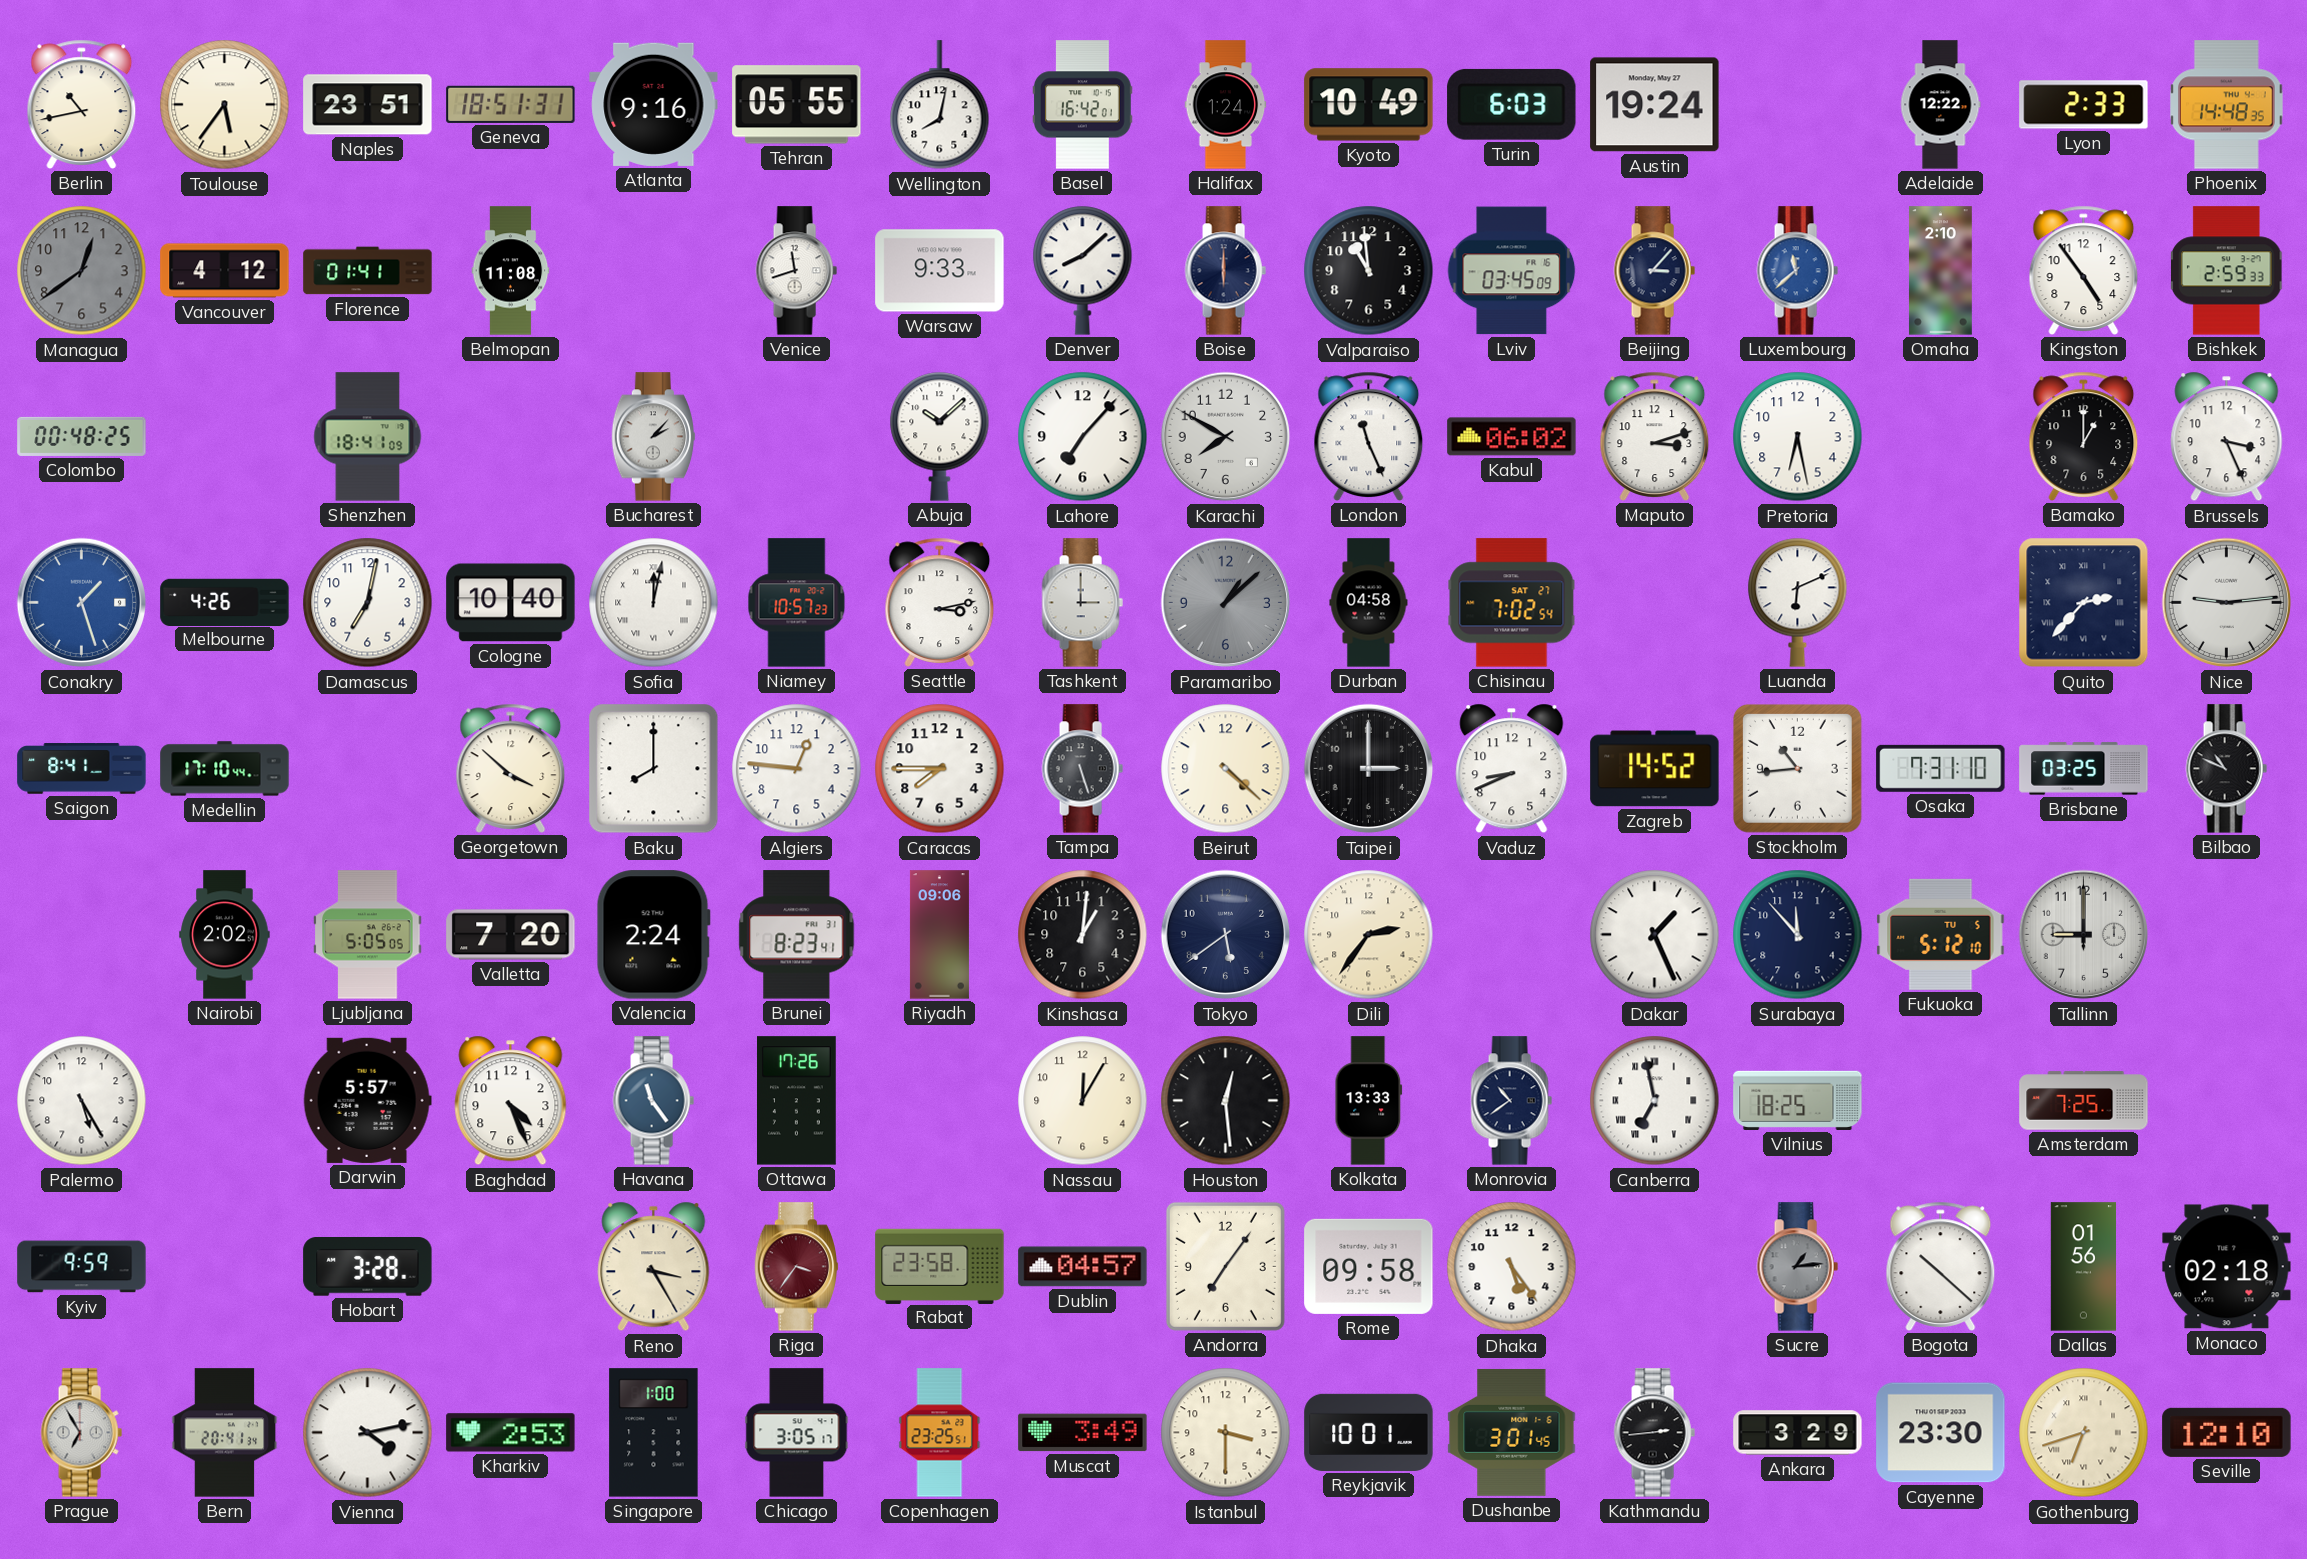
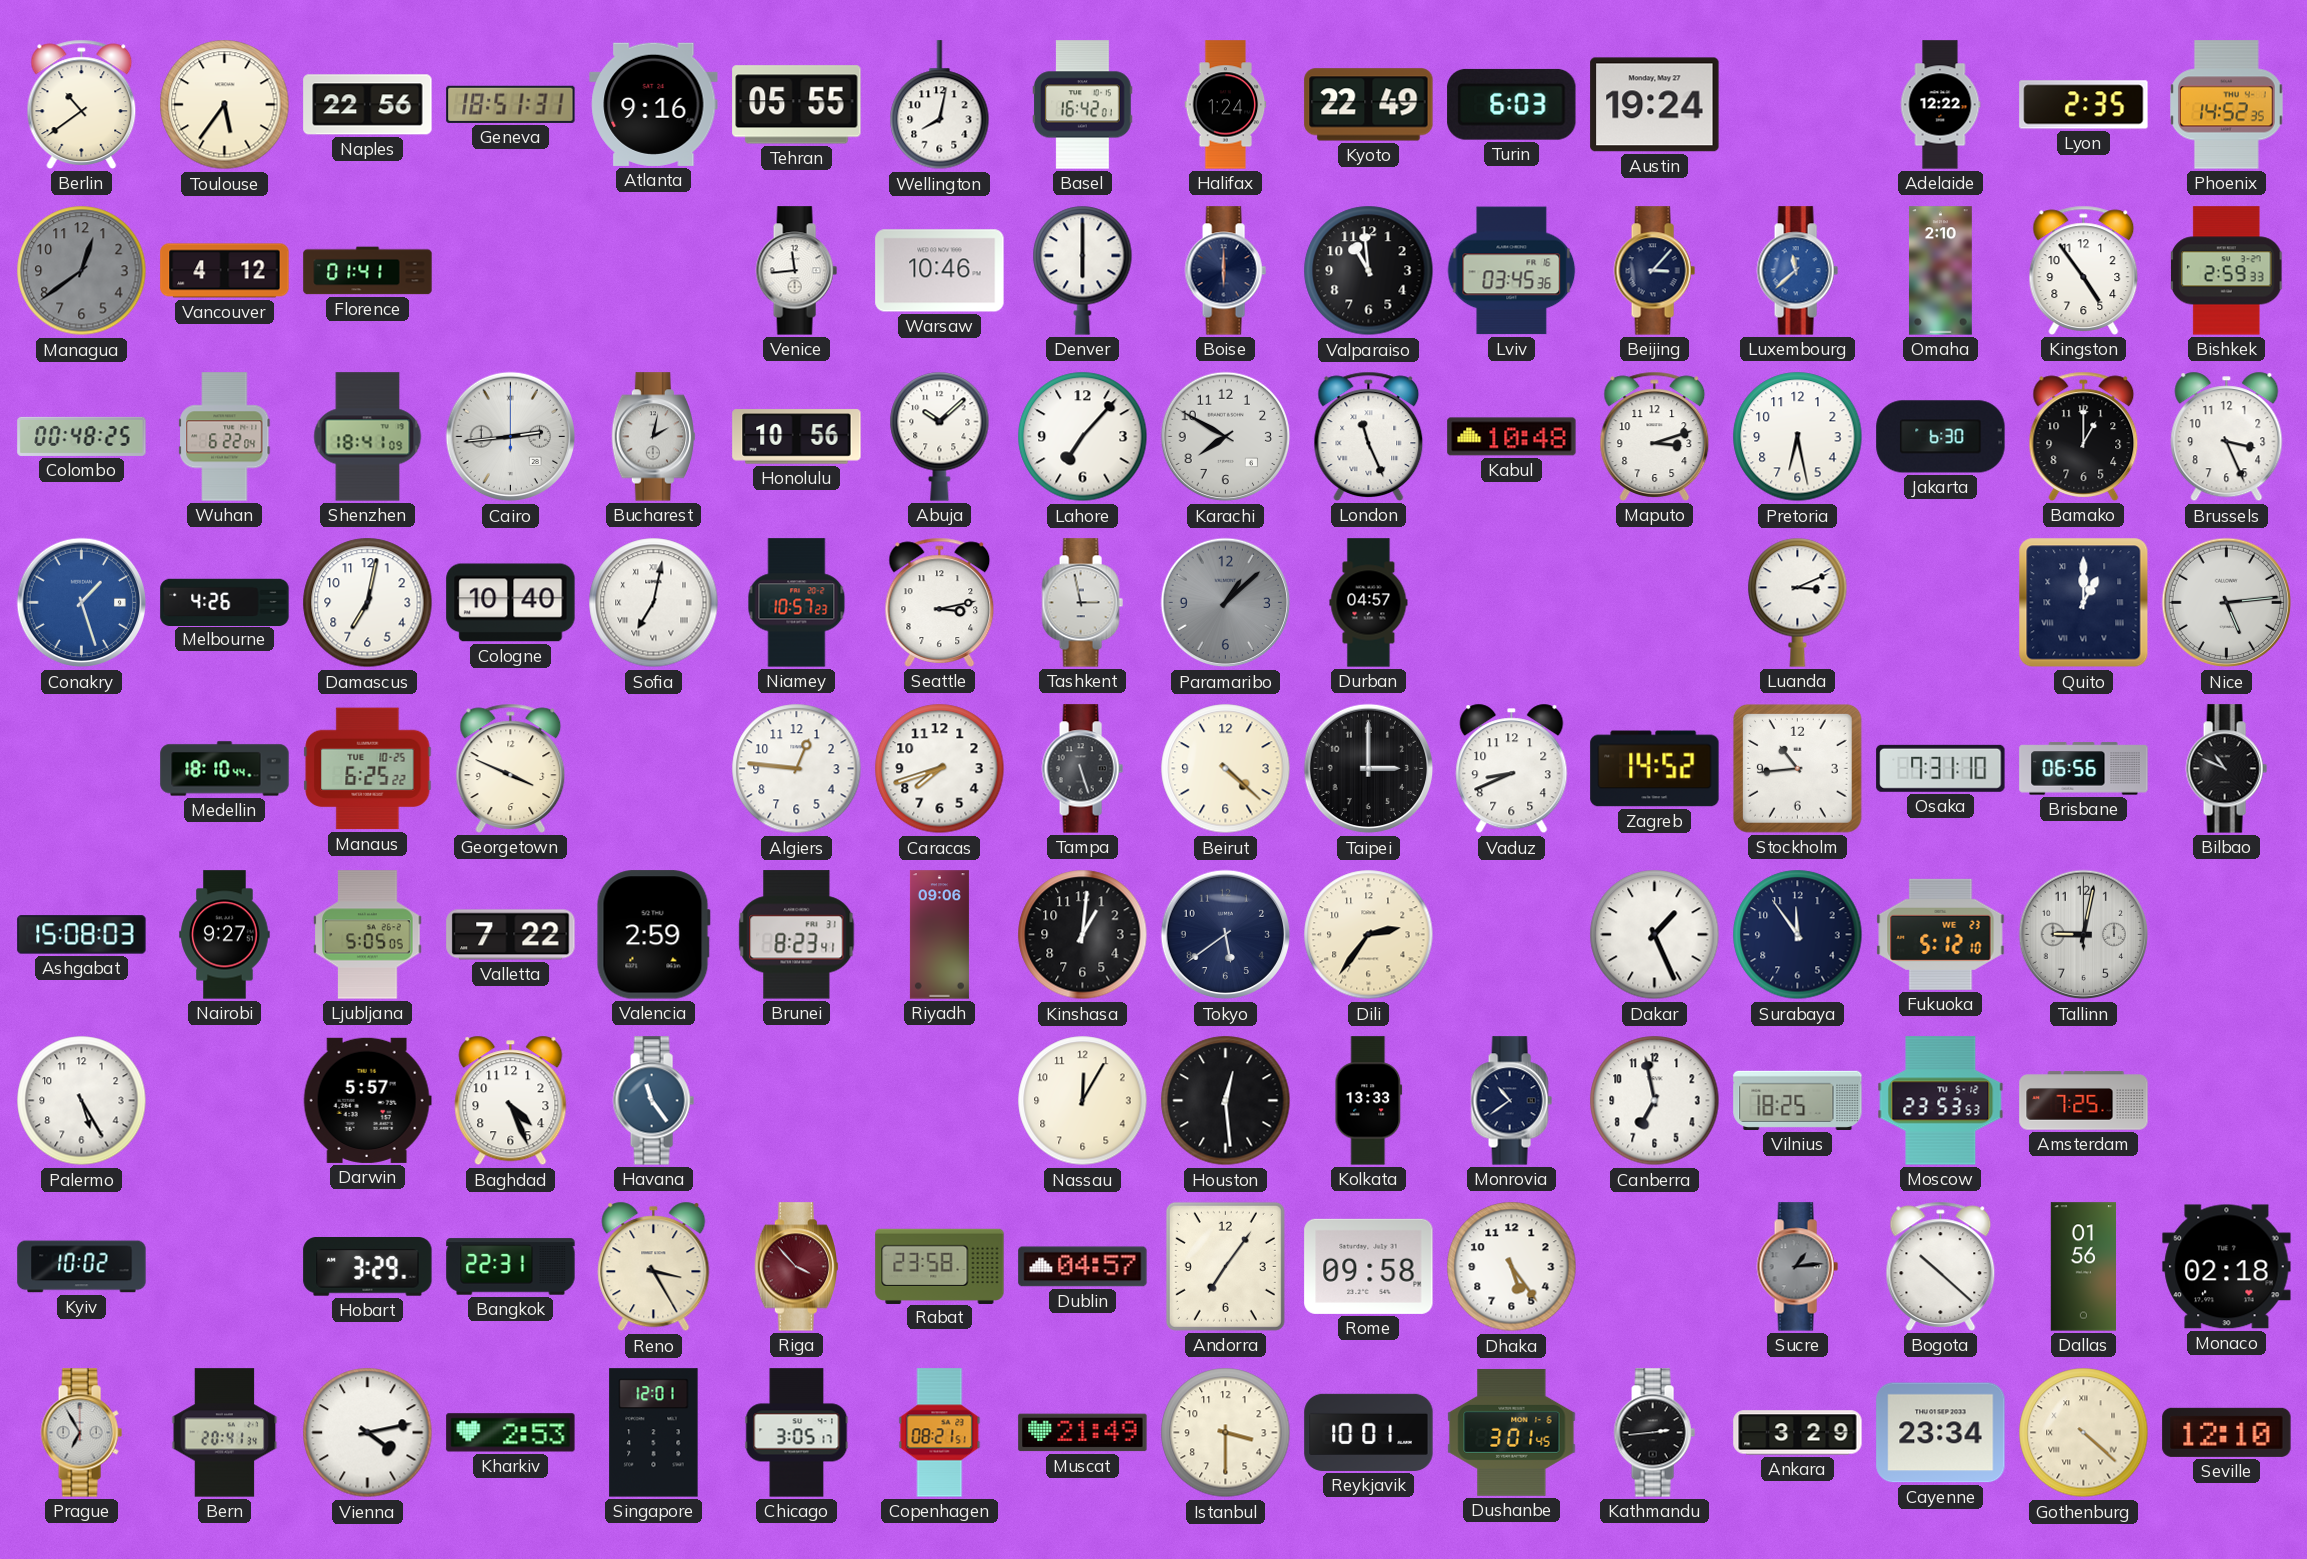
Berlin: 10:43 -> 10:39 (82, 104)
Naples: 23:51 -> 22:56 (368, 105)
Kyoto: 10:49 -> 22:49 (1369, 105)
Lyon: 2:33 -> 2:35 (2084, 105)
Phoenix: 14:48 -> 14:52 (2227, 105)
Belmopan: 11:08 -> none (511, 271)
Venice: 11:42 -> 11:44 (796, 271)
Warsaw: 9:33 -> 10:46 (940, 271)
Denver: 8:08 -> 6:00 (1083, 270)
Lviv: 03:45:09 -> 03:45:36 (1512, 271)
Wuhan: none -> 6:22 (225, 437)
Cairo: none -> 2:44 (511, 437)
Bucharest: 2:07 -> 2:02 (654, 437)
Honolulu: none -> 10:56 (797, 437)
Kabul: 06:02 -> 10:48 (1512, 437)
Jakarta: none -> 6:30 (1941, 437)
Sofia: 12:02 -> 7:02 (654, 603)
Tashkent: 3:00 -> 2:58 (1082, 603)
Durban: 04:58 -> 04:57 (1369, 603)
Chisinau: 7:02 -> none (1512, 603)
Luanda: 6:11 -> 3:11 (1798, 602)
Quito: 2:37 -> 1:00 (2084, 603)
Nice: 9:14 -> 5:14 (2227, 603)
Saigon: 8:41 -> none (82, 769)
Medellin: 17:10 -> 18:10 (225, 769)
Manaus: none -> 6:25 (368, 769)
Georgetown: 3:52 -> 3:49 (511, 768)
Baku: 8:00 -> none (654, 769)
Caracas: 7:45 -> 7:42 (940, 769)
Brisbane: 03:25 -> 06:56 (2084, 769)
Ashgabat: none -> 15:08 (82, 935)
Nairobi: 2:02 -> 9:27 (225, 935)
Valletta: 7:20 -> 7:22 (511, 935)
Valencia: 2:24 -> 2:59 (653, 935)
Surabaya: 11:53 -> 11:54 (1798, 935)
Fukuoka date: TU 5 -> WE 23 (1941, 934)
Tallinn: 9:00 -> 9:02 (2084, 935)
Ottawa: 17:26 -> none (797, 1101)
Canberra numerals: Roman -> Arabic (1655, 1101)
Moscow: none -> 23:53 (1941, 1101)
Kyiv: 9:59 -> 10:02 (82, 1267)
Hobart: 3:28 -> 3:29 (368, 1267)
Bangkok: none -> 22:31 (511, 1267)
Riga: 3:36 -> 3:53 (797, 1267)
Singapore: 1:00 -> 12:01 (654, 1433)
Copenhagen: 23:25 -> 08:21 (940, 1433)
Muscat: 3:49 -> 21:49 (1083, 1433)
Cayenne: 23:30 -> 23:34 (1941, 1433)
Gothenburg: 6:42 -> 4:22 (2084, 1433)
